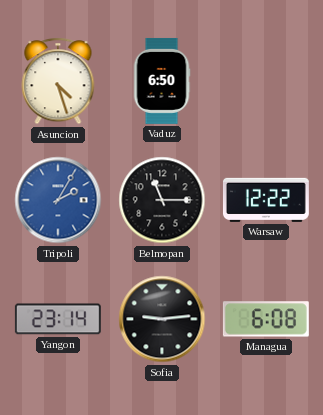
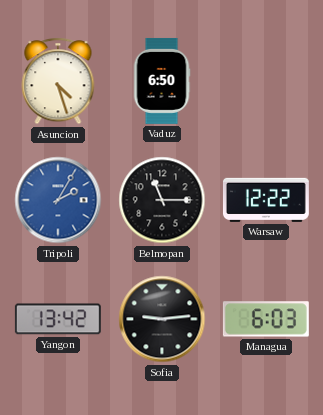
Yangon: 23:14 -> 13:42 (58, 319)
Managua: 6:08 -> 6:03 (266, 319)
